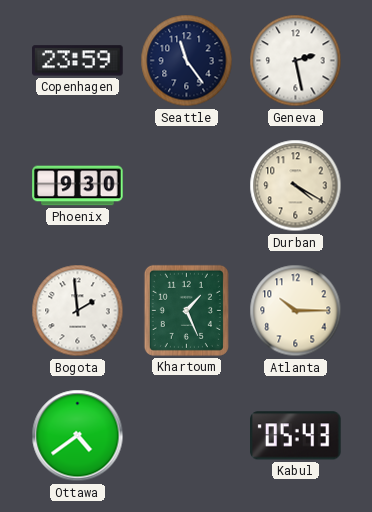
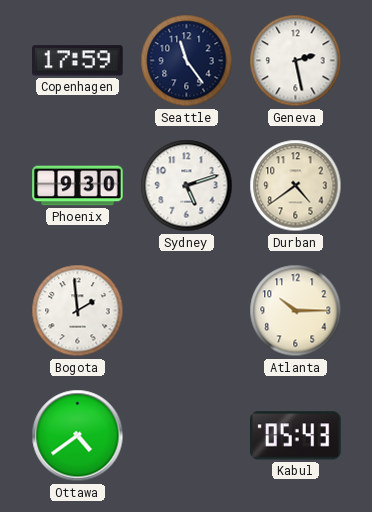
Copenhagen: 23:59 -> 17:59 (78, 61)
Sydney: none -> 5:12 (187, 186)
Durban: 4:20 -> 4:39 (296, 186)
Khartoum: 1:26 -> none (186, 310)
